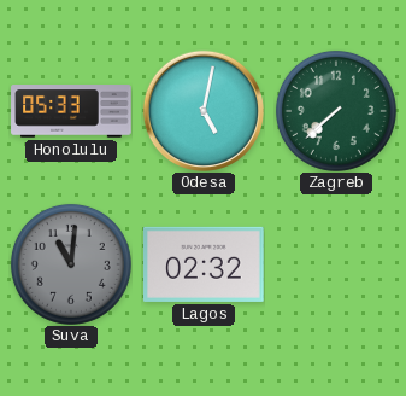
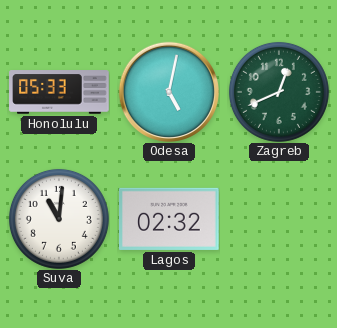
Zagreb: 7:38 -> 12:41 (279, 92)
Suva dial: grey -> white (59, 219)
